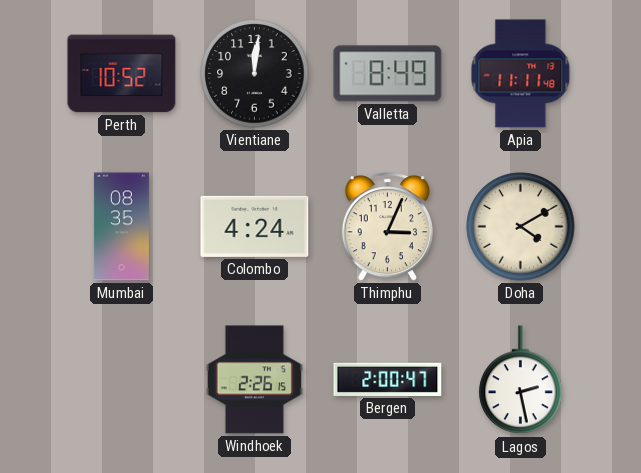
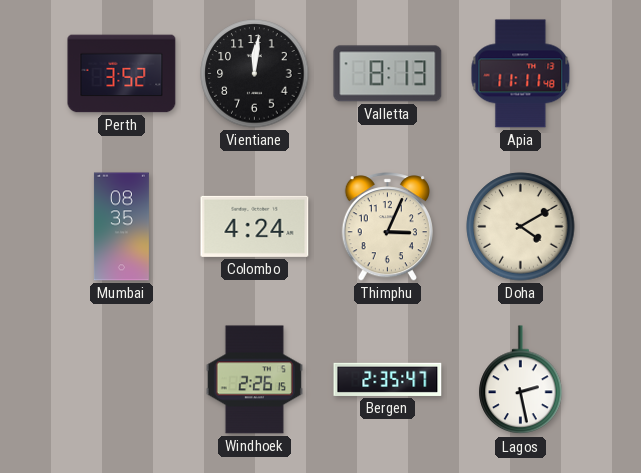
Perth: 10:52 -> 3:52 (122, 74)
Valletta: 8:49 -> 8:13 (388, 74)
Bergen: 2:00 -> 2:35 (388, 379)
